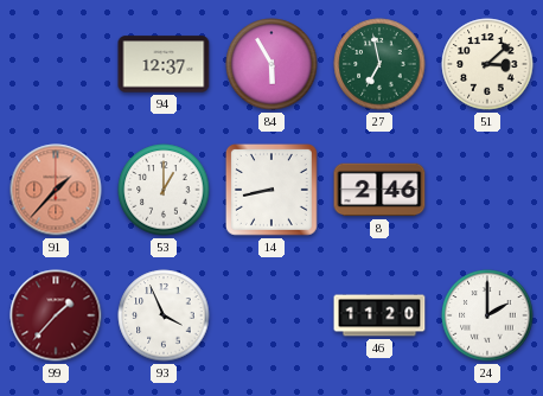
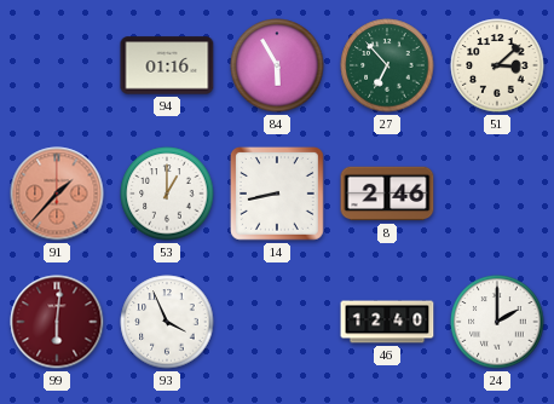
94: 12:37 -> 01:16 (167, 65)
27: 6:58 -> 6:53 (387, 65)
99: 1:37 -> 6:01 (57, 322)
46: 11:20 -> 12:40 (387, 322)
